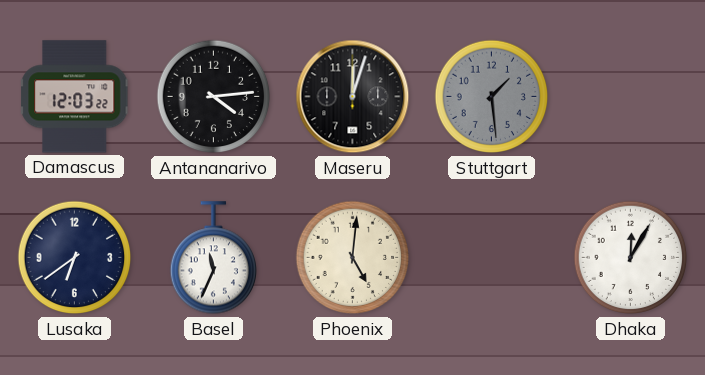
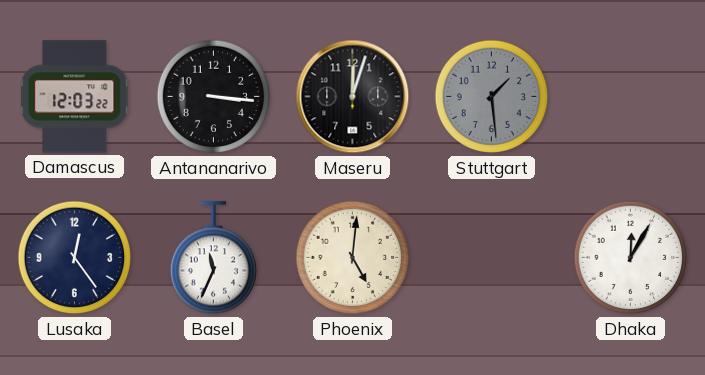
Antananarivo: 4:14 -> 3:16 (214, 97)
Lusaka: 6:39 -> 12:24 (75, 258)
